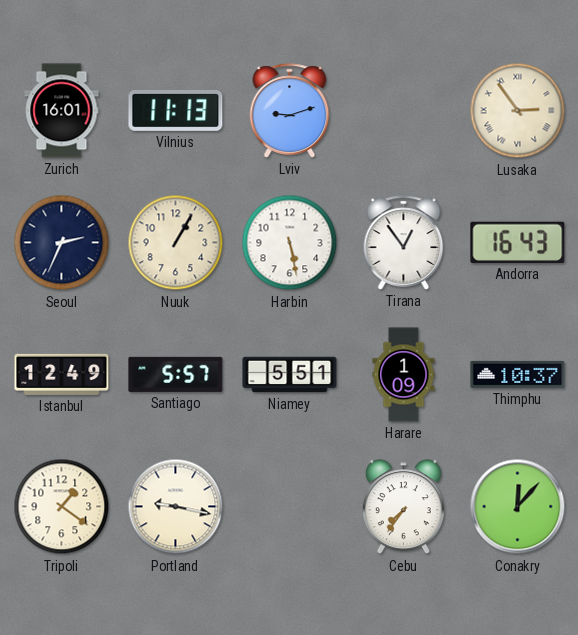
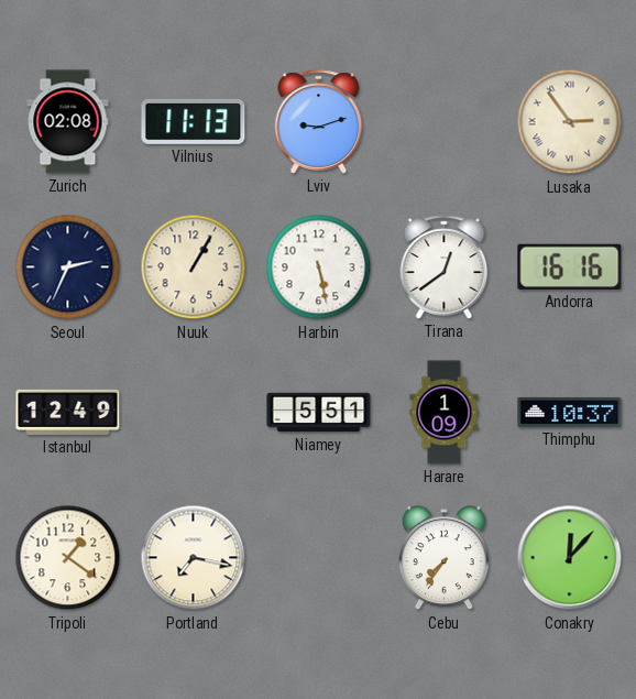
Zurich: 16:01 -> 02:08 (68, 122)
Tirana: 12:54 -> 12:39 (445, 267)
Andorra: 16:43 -> 16:16 (570, 266)
Santiago: 5:57 -> none (176, 374)
Portland: 9:17 -> 7:17 (194, 558)
